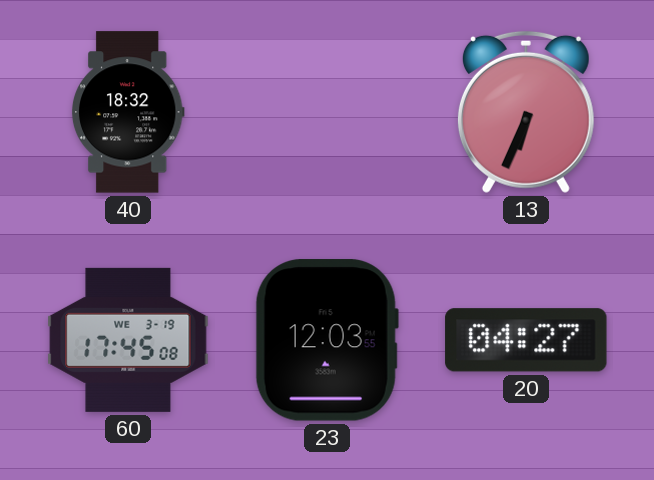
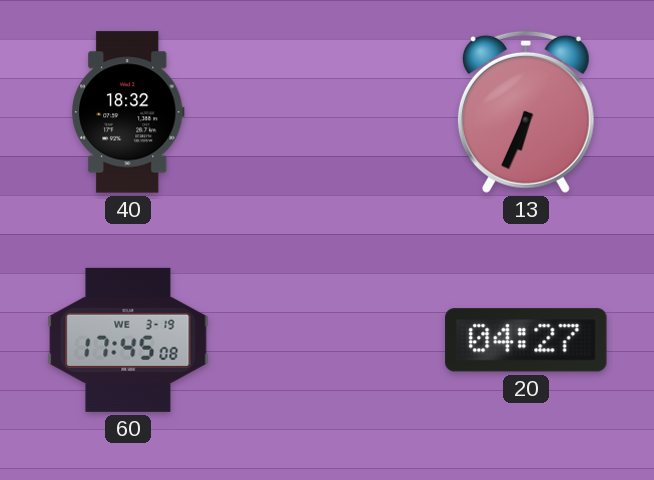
23: 12:03 -> none (327, 340)
